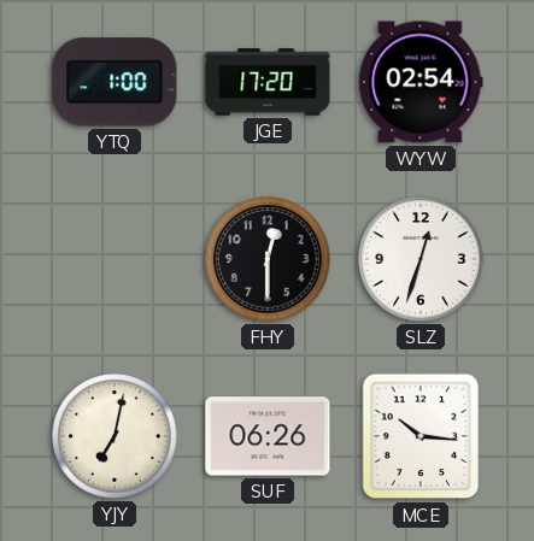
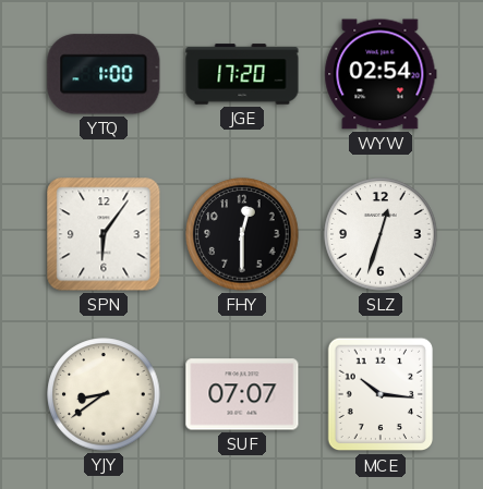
SPN: none -> 6:06 (104, 234)
YJY: 7:02 -> 8:39 (104, 394)
SUF: 06:26 -> 07:07 (242, 394)
